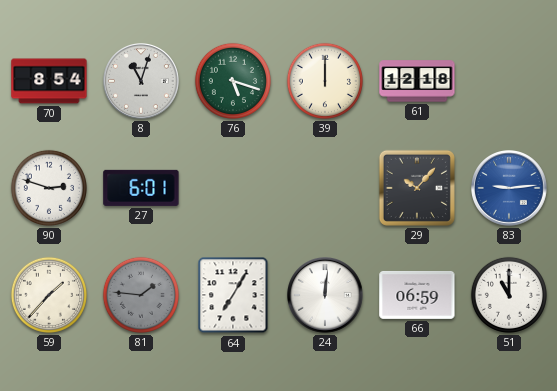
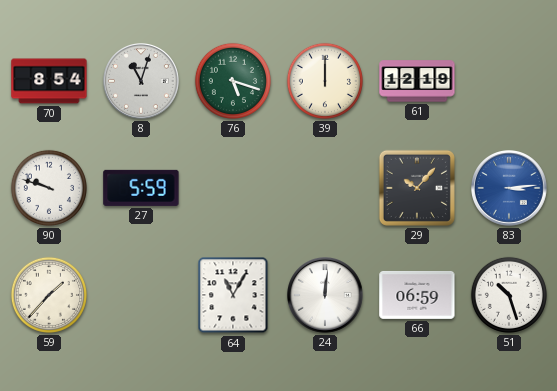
61: 12:18 -> 12:19 (417, 81)
90: 2:48 -> 9:48 (49, 188)
27: 6:01 -> 5:59 (141, 188)
83: 9:14 -> 3:14 (510, 189)
81: 1:46 -> none (141, 295)
64: 7:05 -> 11:05 (233, 295)
51: 11:00 -> 10:27 (509, 295)
